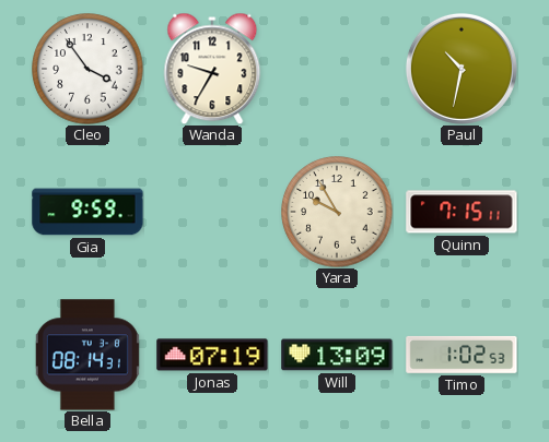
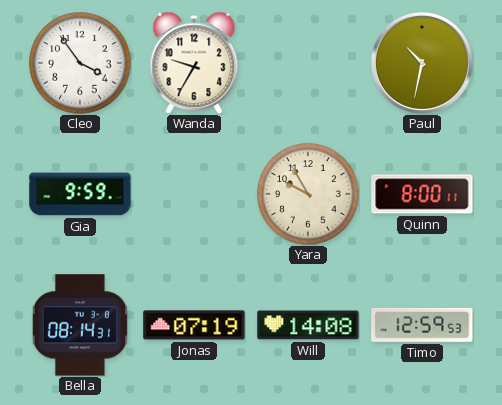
Quinn: 7:15 -> 8:00 (422, 194)
Will: 13:09 -> 14:08 (308, 325)
Timo: 1:02 -> 12:59 (422, 325)
